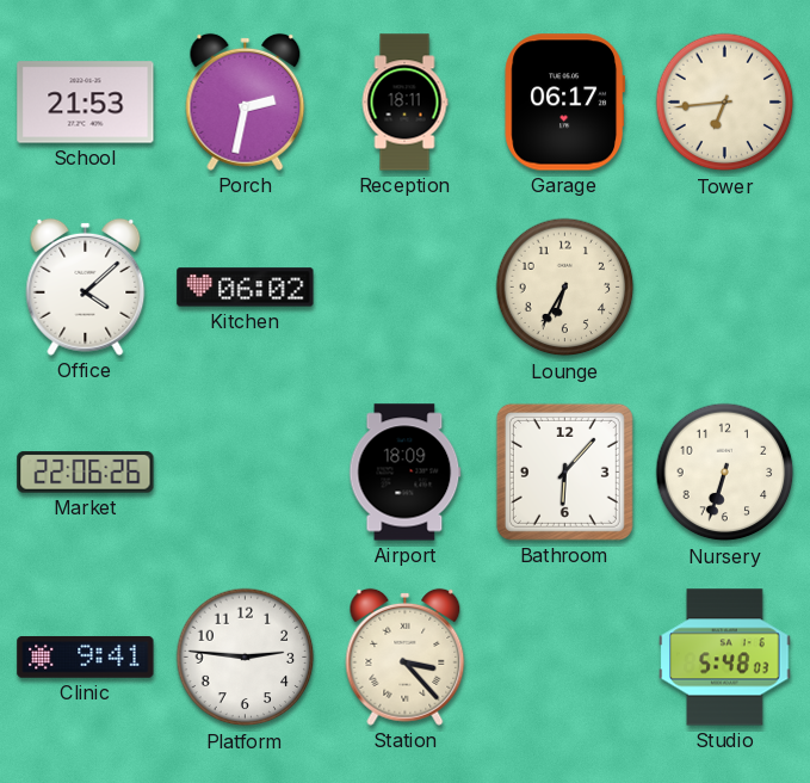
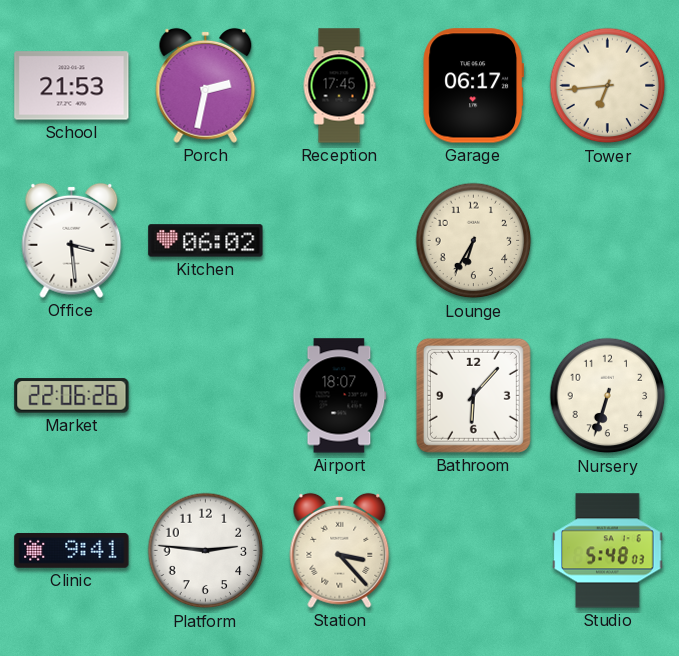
Reception: 18:11 -> 17:45 (339, 86)
Office: 4:08 -> 3:29 (72, 240)
Airport: 18:09 -> 18:07 (340, 396)
